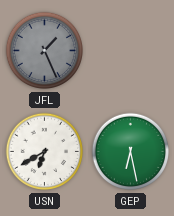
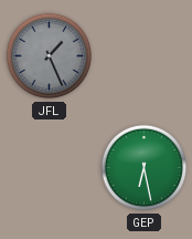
USN: 6:40 -> none (45, 152)
